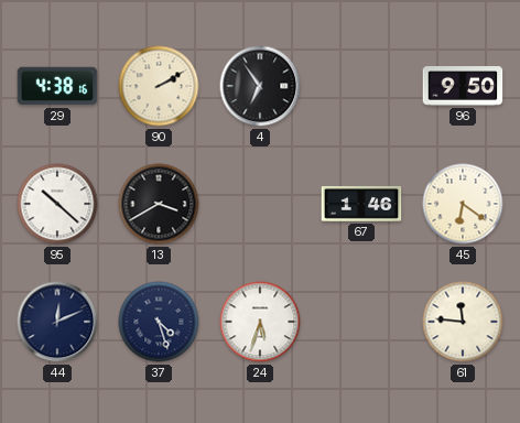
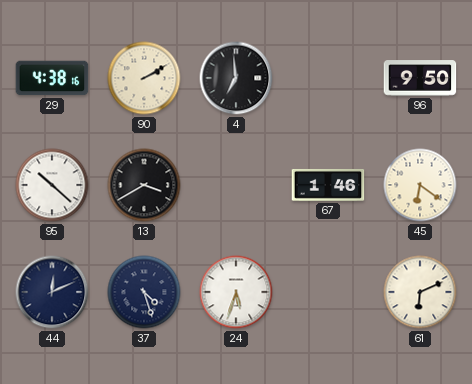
4: 6:54 -> 6:59 (236, 78)
61: 11:46 -> 6:11 (420, 292)
